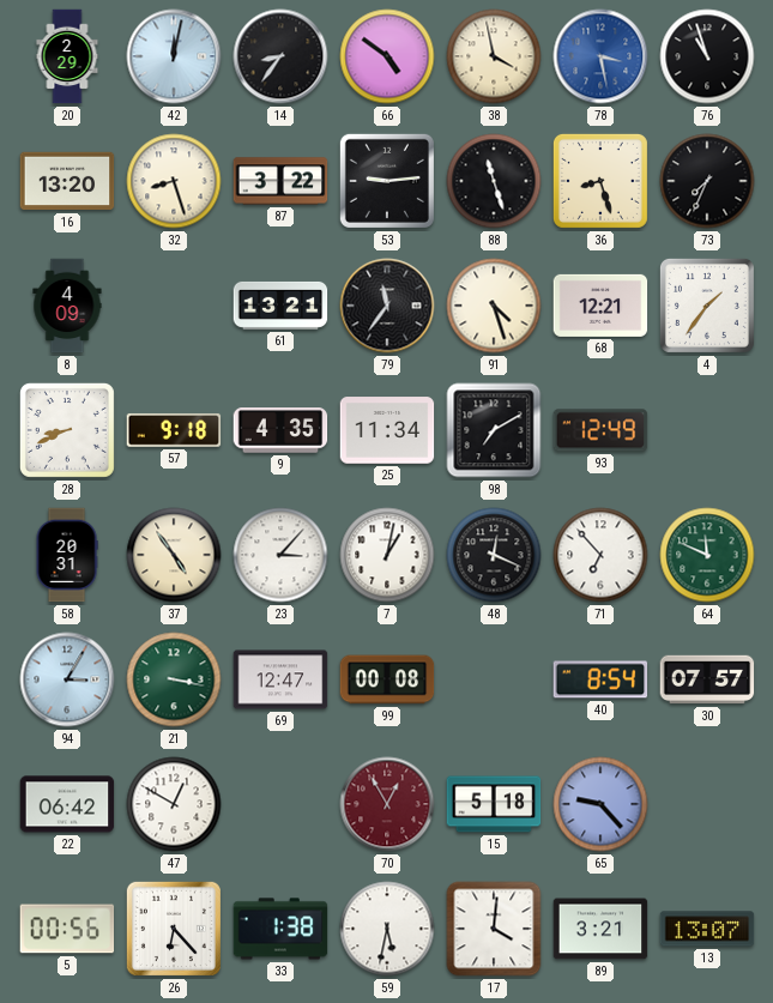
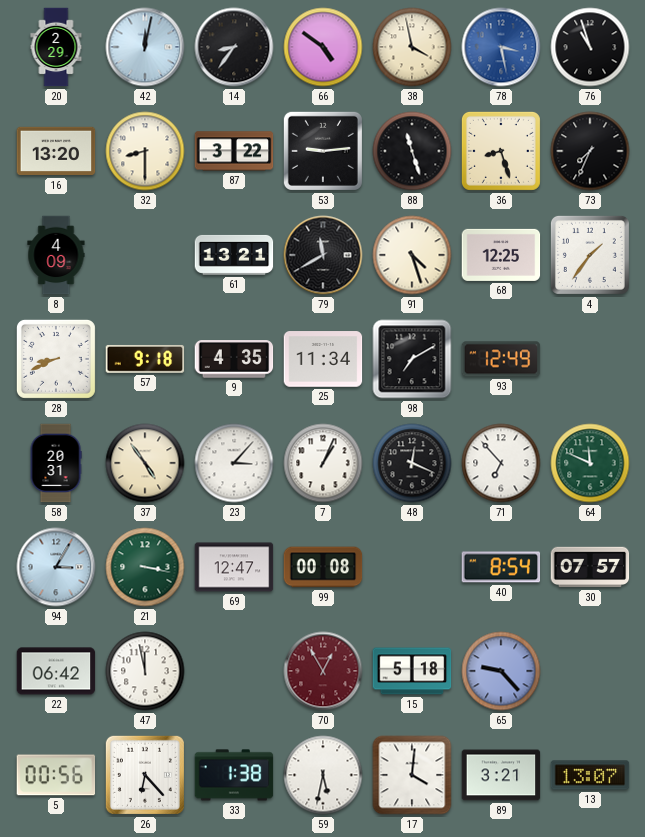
32: 8:27 -> 8:30 (145, 151)
79: 11:36 -> 11:40 (323, 255)
68: 12:21 -> 12:25 (501, 255)
7: 1:02 -> 1:04 (323, 463)
47: 12:50 -> 11:58 (145, 671)
